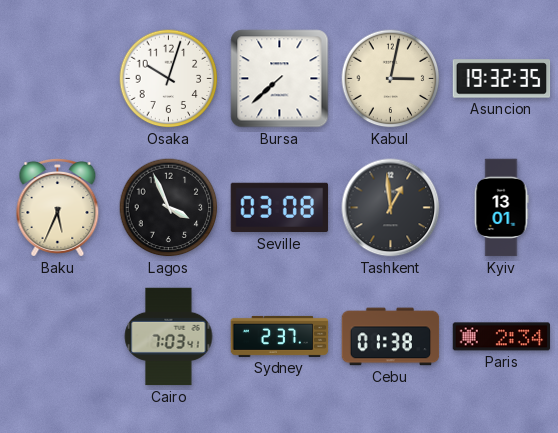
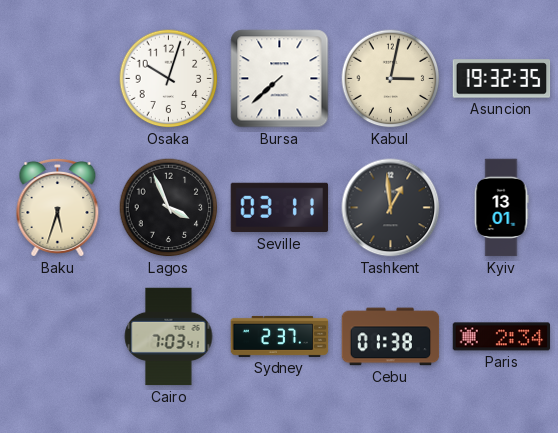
Baku: 5:34 -> 5:33 (58, 208)
Seville: 03:08 -> 03:11 (280, 208)
